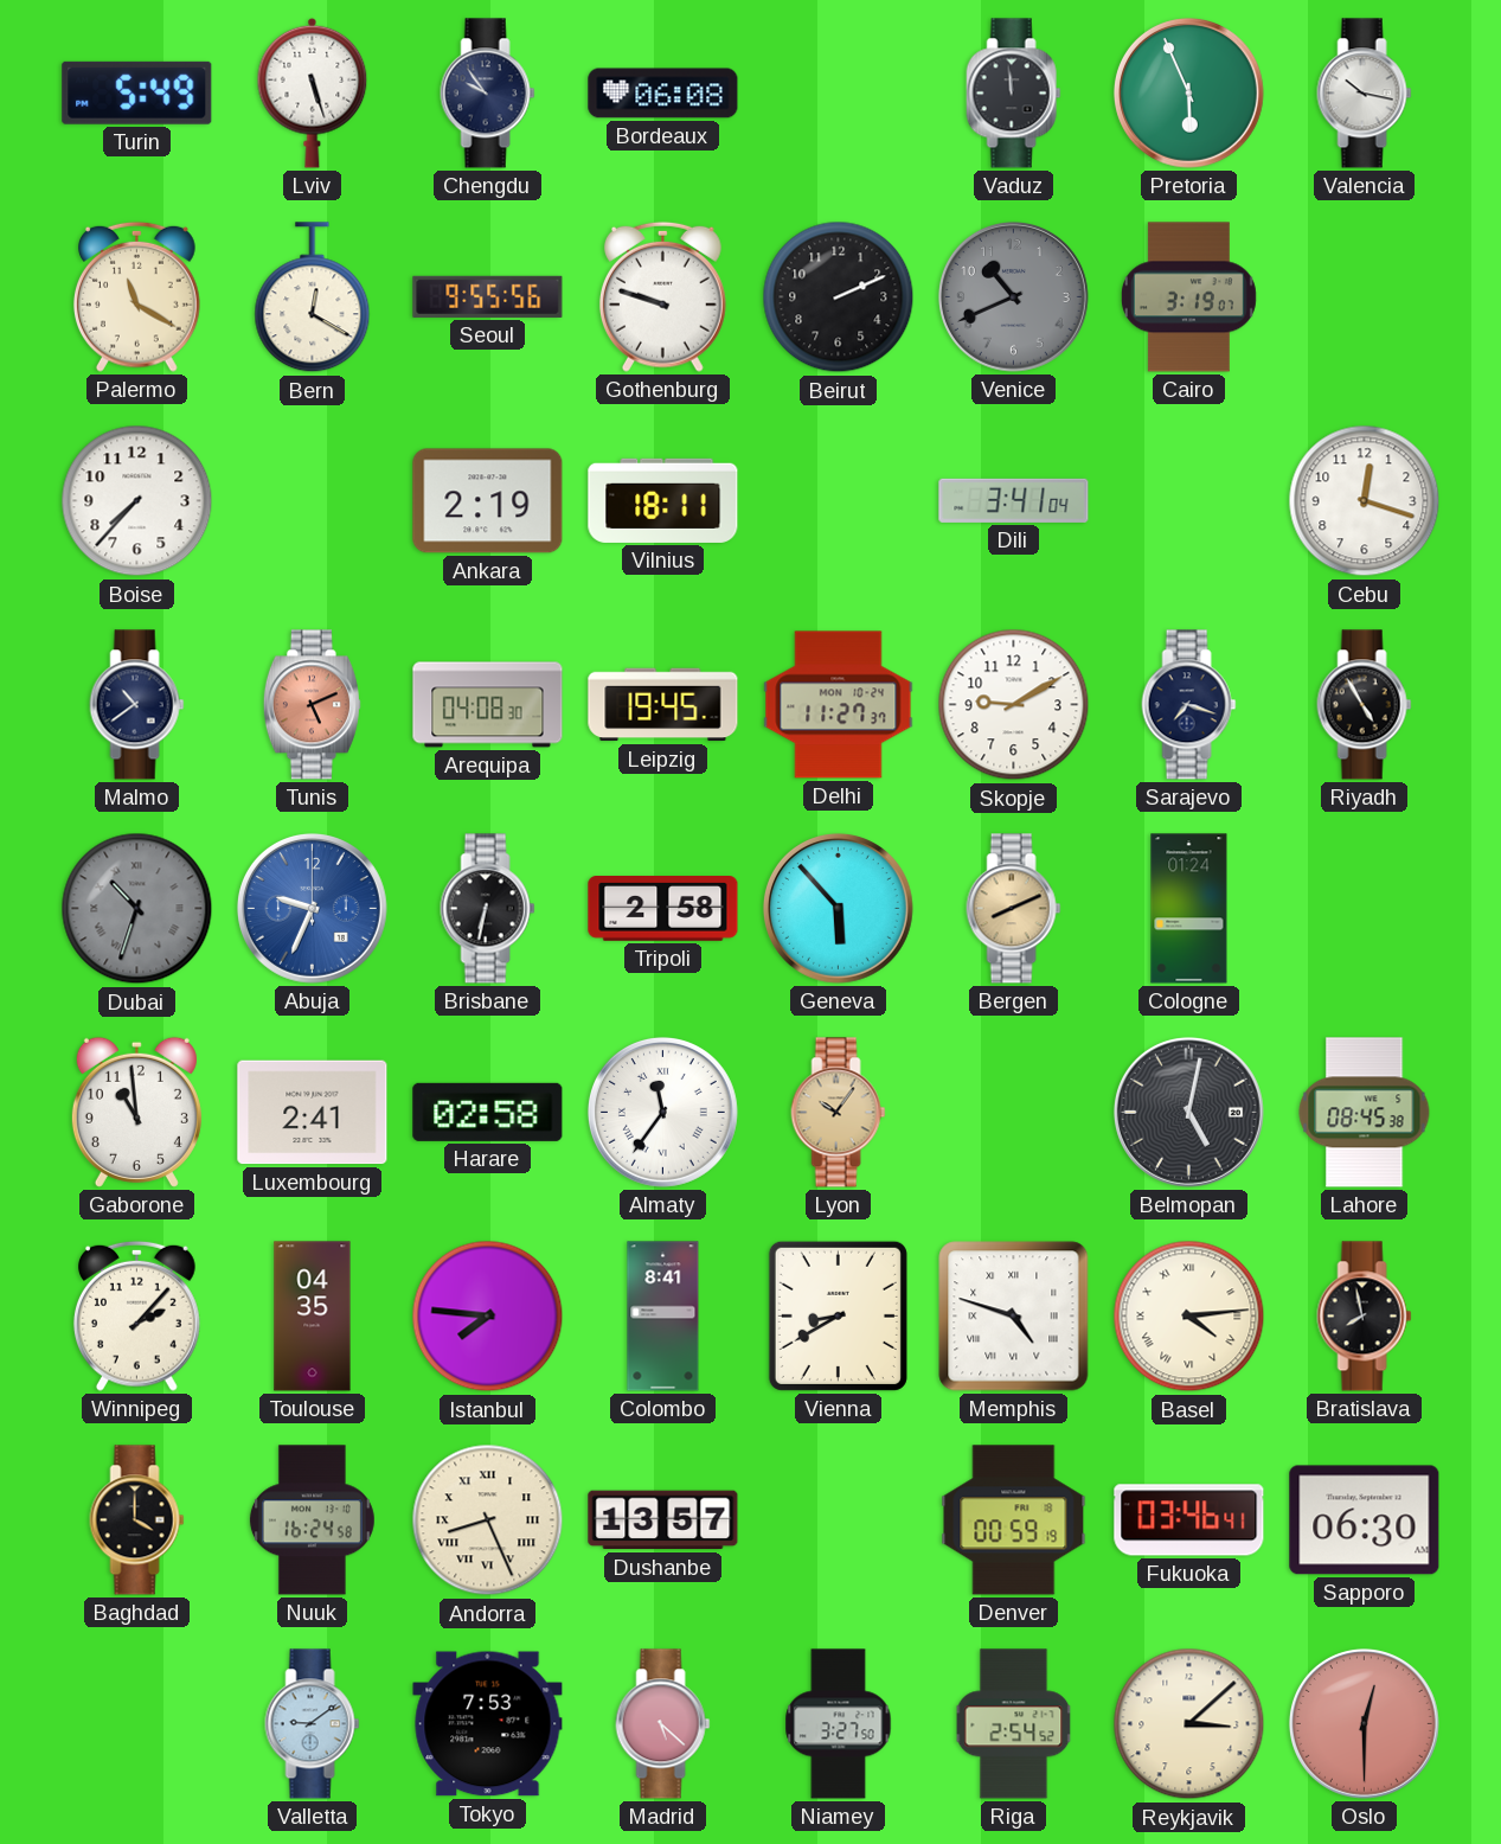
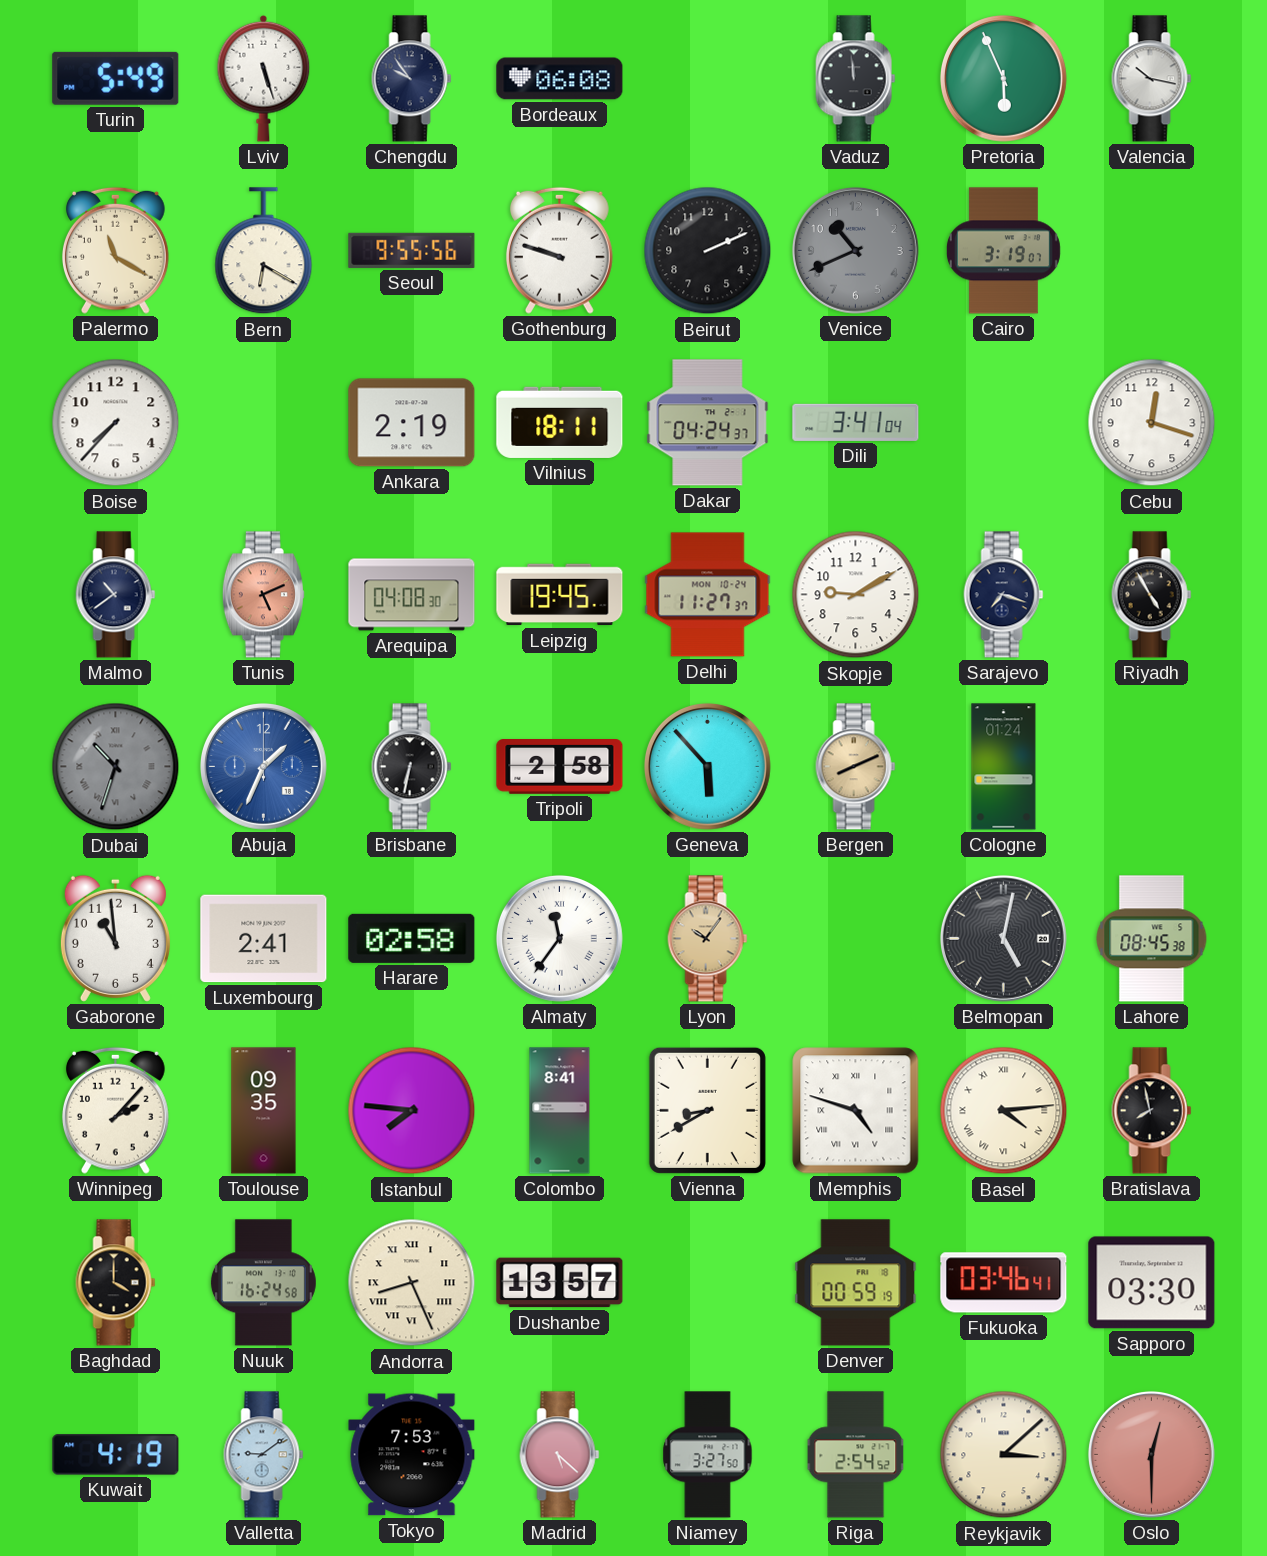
Bern: 12:20 -> 6:20 (264, 251)
Dakar: none -> 04:24 (708, 423)
Abuja: 9:34 -> 1:34 (263, 766)
Toulouse: 04:35 -> 09:35 (264, 1111)
Sapporo: 06:30 -> 03:30 (1152, 1283)
Kuwait: none -> 4:19 (116, 1455)
